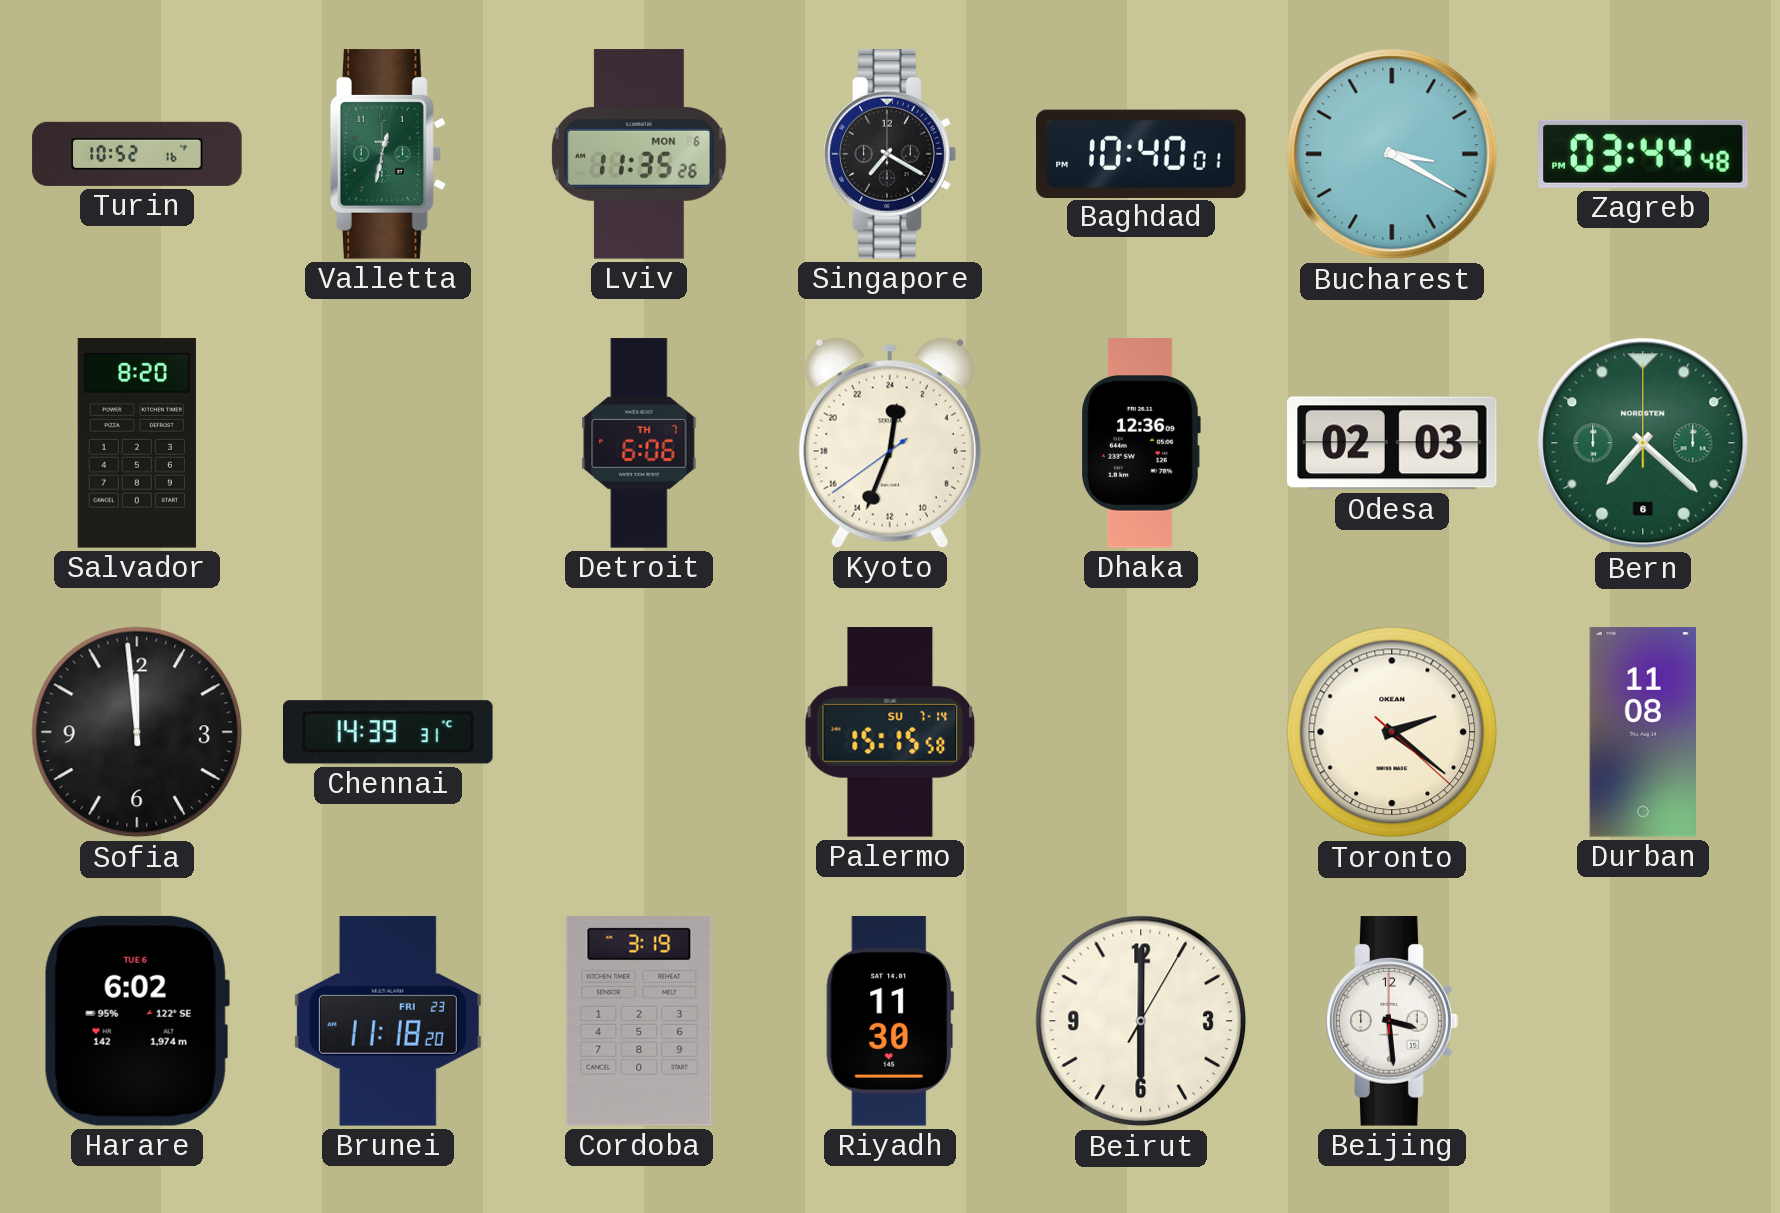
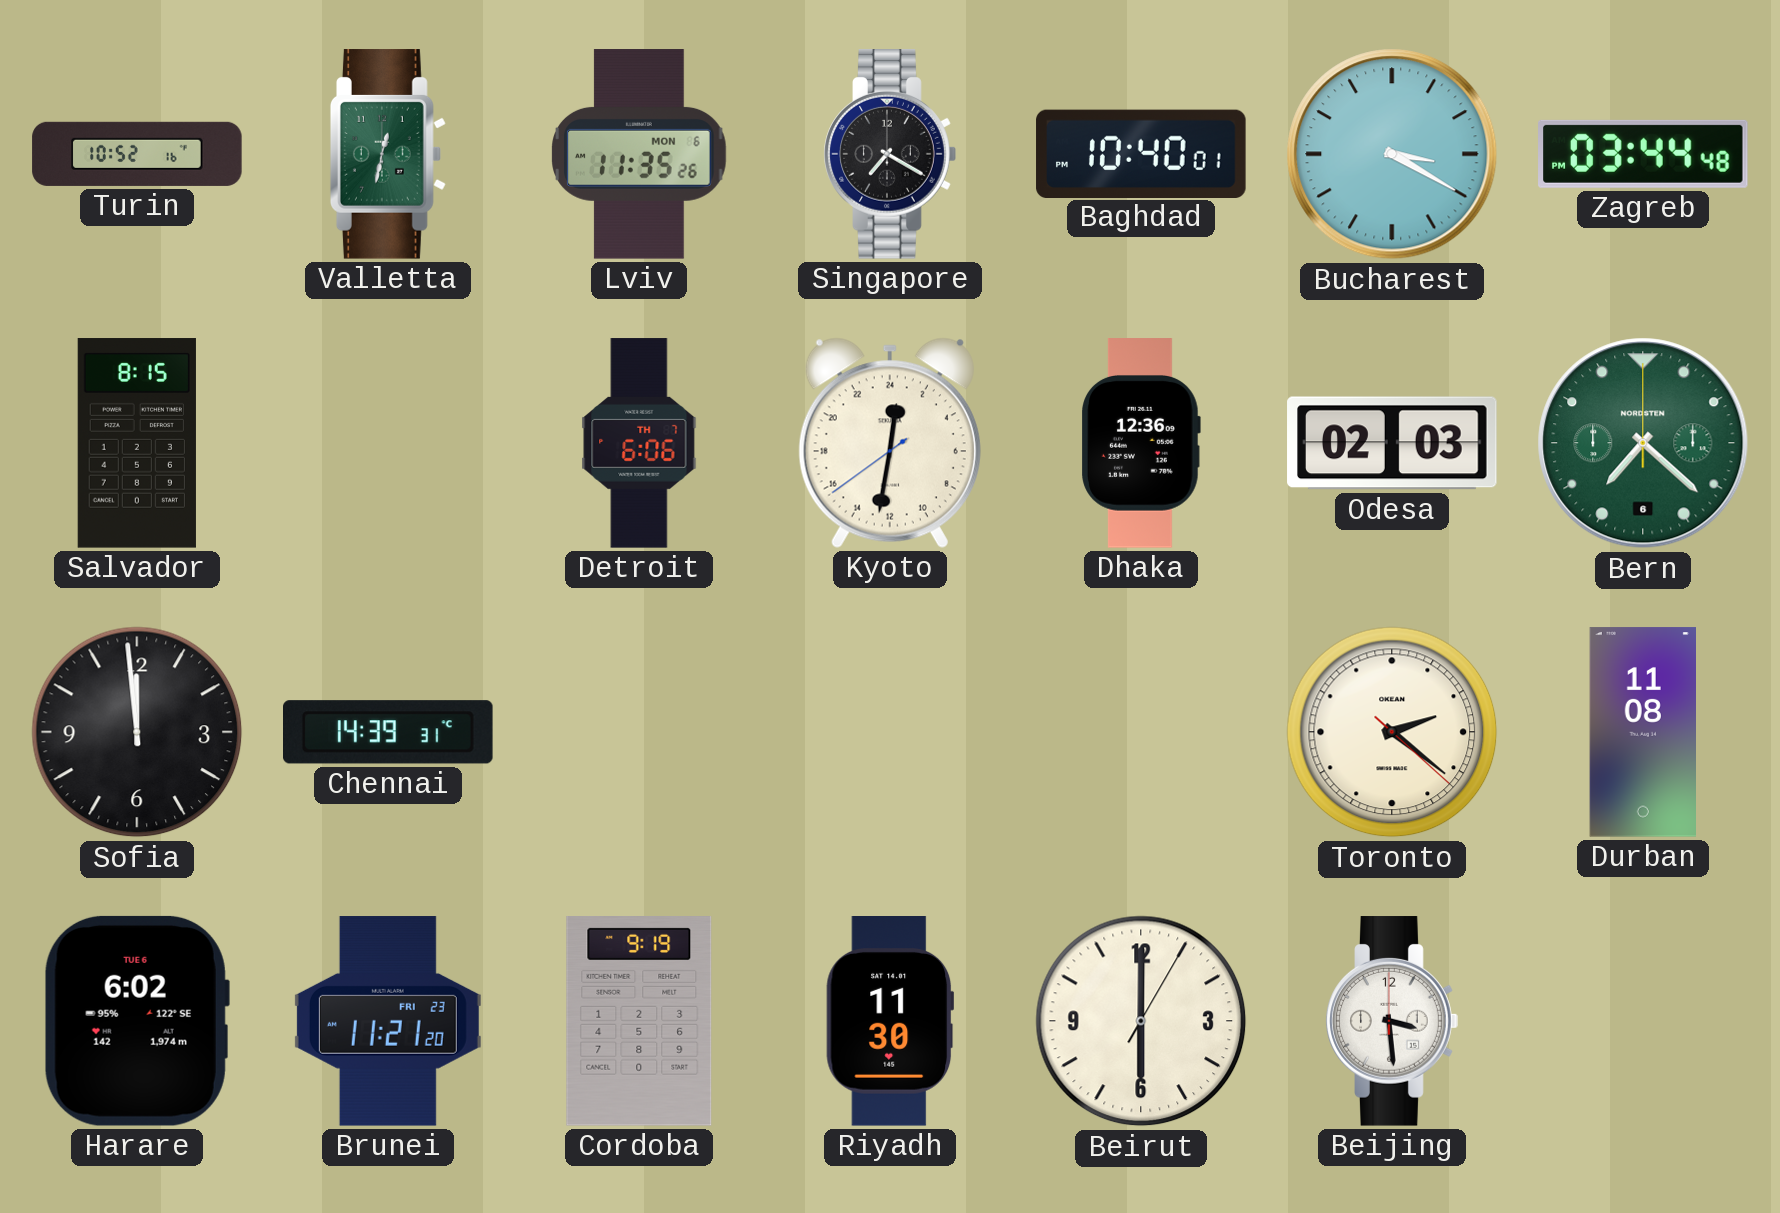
Salvador: 8:20 -> 8:15 (137, 443)
Kyoto: 0:33 -> 0:31 (890, 443)
Palermo: 15:15 -> none (890, 732)
Brunei: 11:18 -> 11:21 (388, 1021)
Cordoba: 3:19 -> 9:19 (639, 1022)
